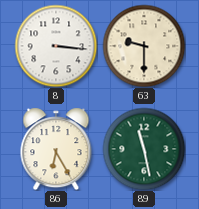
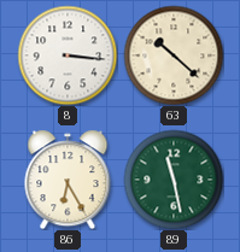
63: 9:30 -> 10:22 (174, 55)
